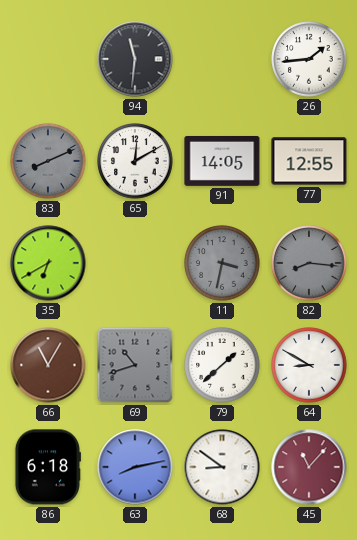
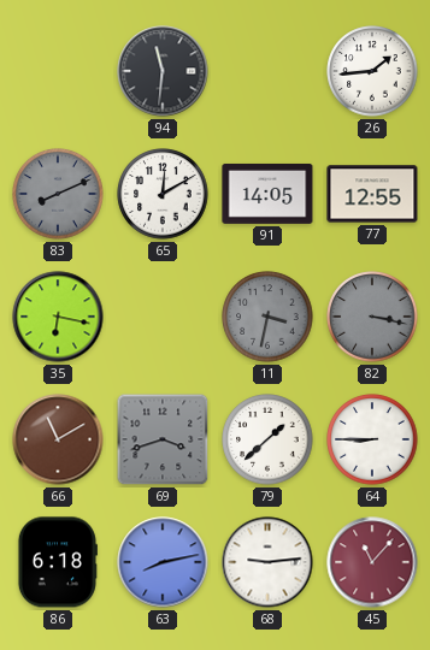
35: 6:40 -> 6:17 (58, 317)
82: 8:16 -> 3:17 (372, 317)
66: 11:05 -> 11:10 (58, 439)
69: 10:42 -> 3:42 (163, 439)
64: 8:50 -> 8:45 (372, 439)
68: 8:51 -> 9:14 (267, 562)
